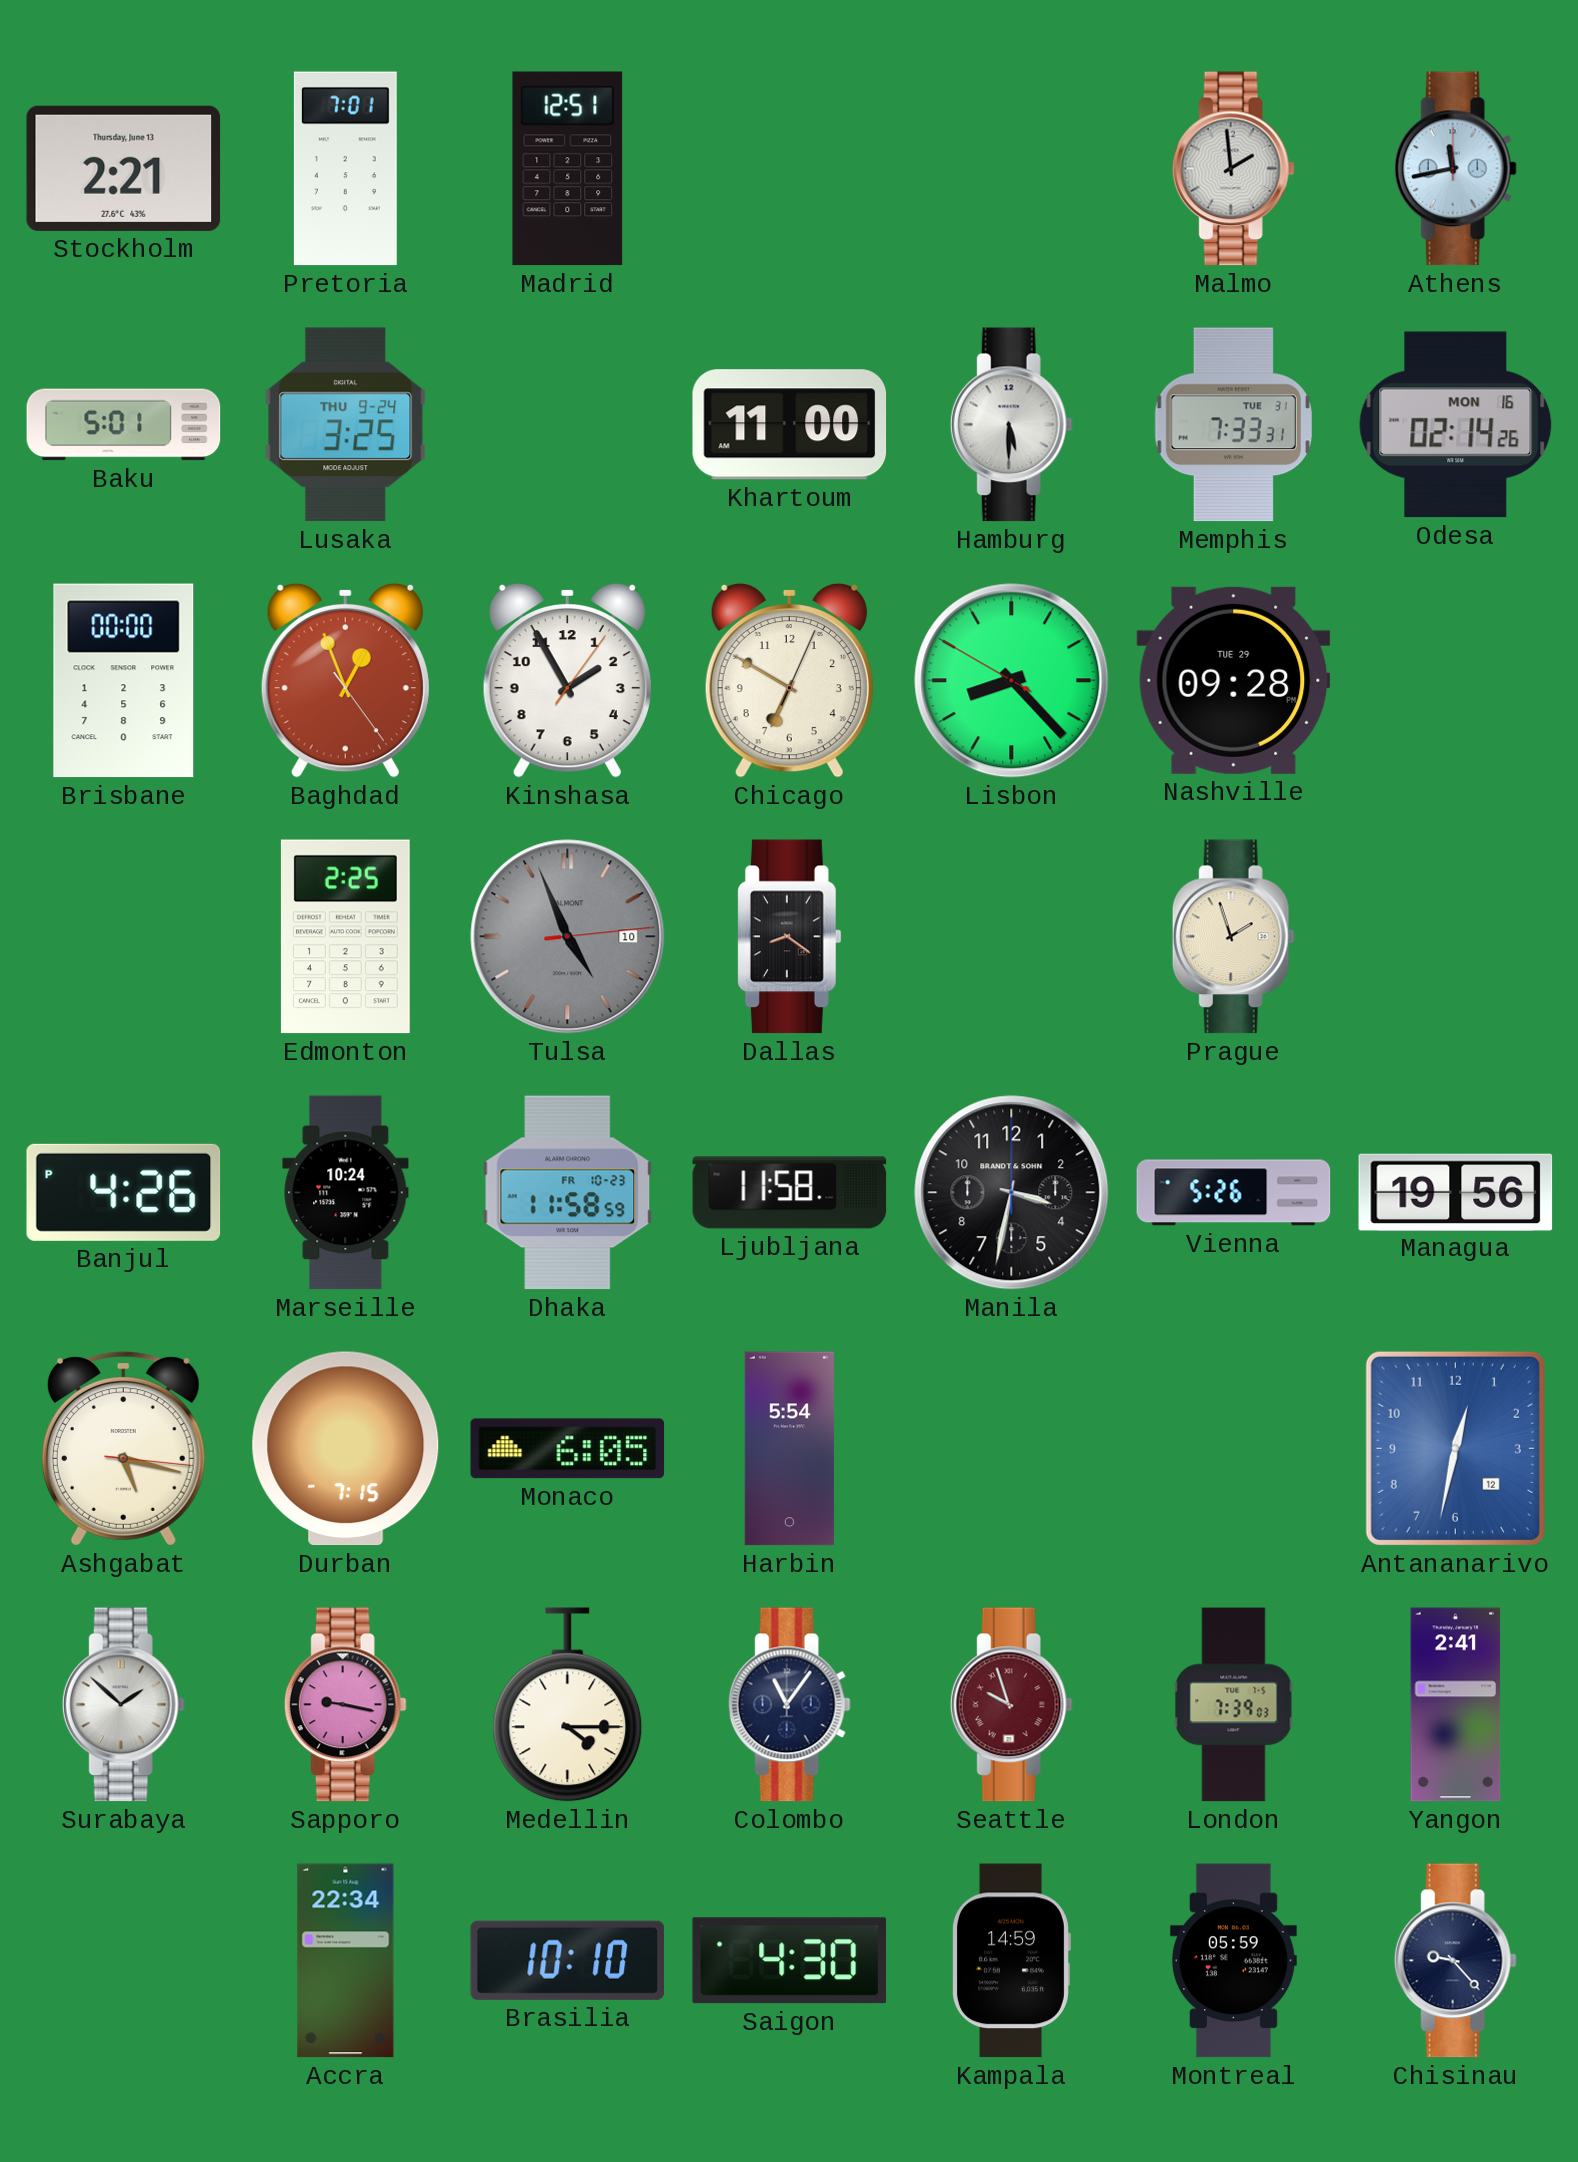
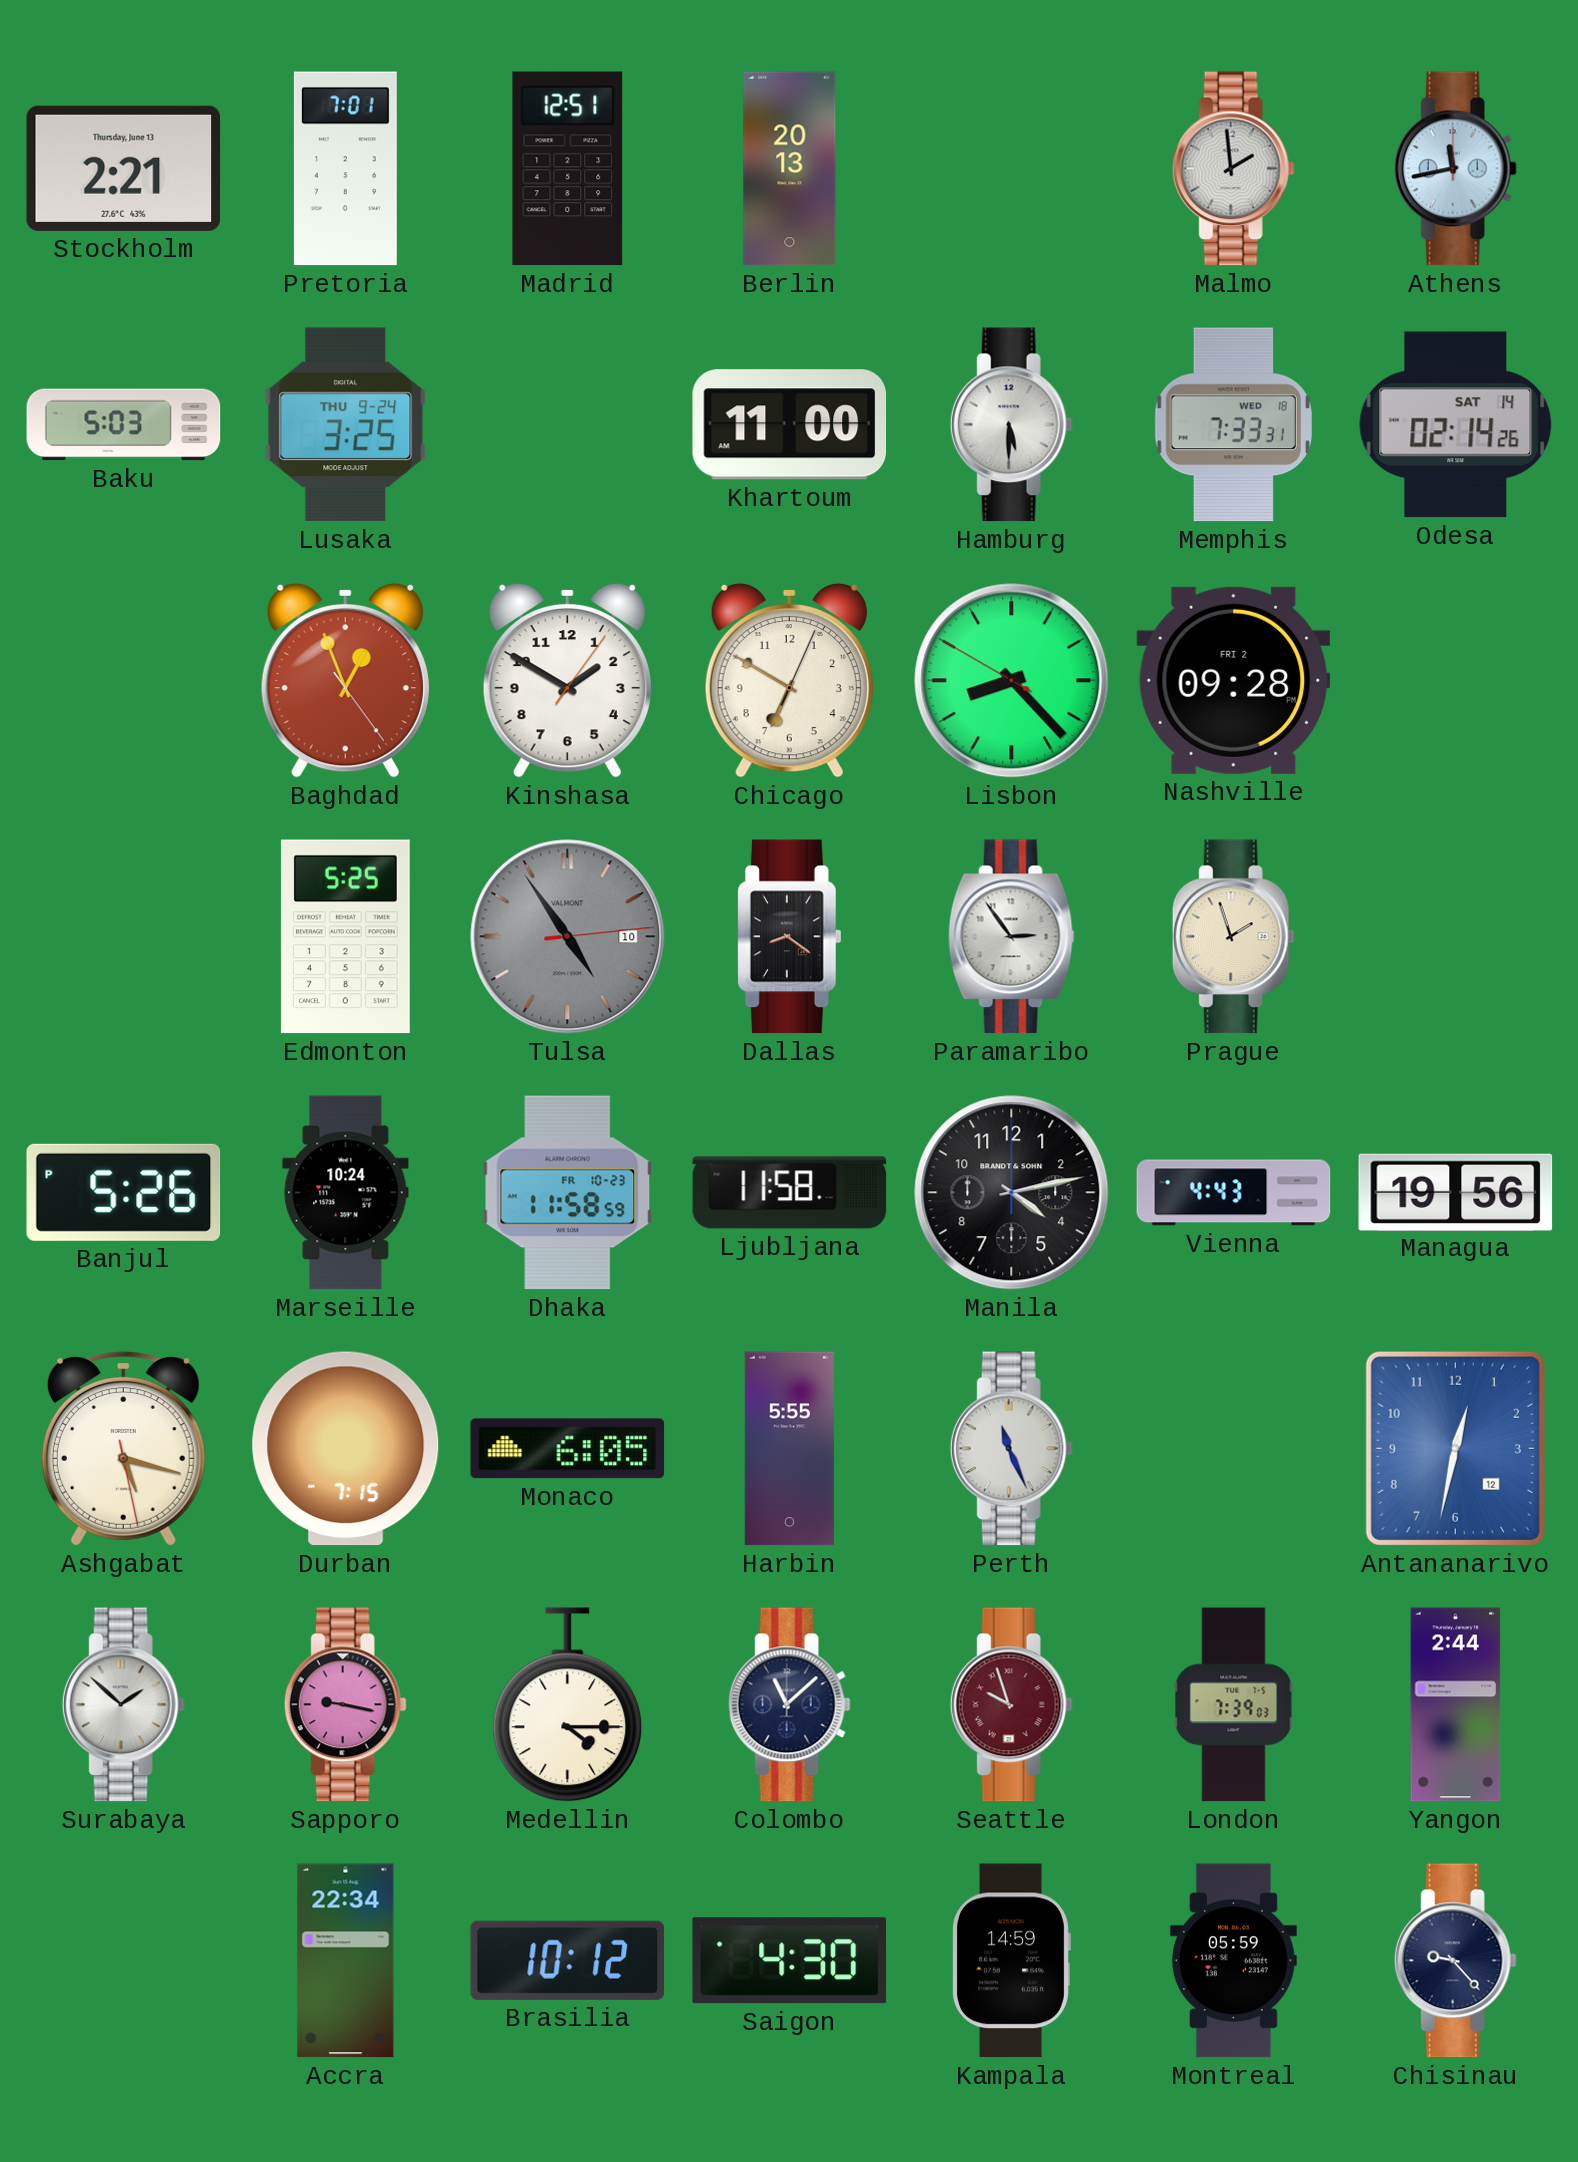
Berlin: none -> 20:13 (790, 169)
Baku: 5:01 -> 5:03 (124, 425)
Memphis date: TUE 31 -> WED 18 (1233, 425)
Odesa date: MON 16 -> SAT 14 (1456, 425)
Brisbane: 00:00 -> none (124, 681)
Kinshasa: 1:55 -> 1:50 (567, 680)
Nashville date: TUE 29 -> FRI 2 (1234, 680)
Edmonton: 2:25 -> 5:25 (345, 937)
Tulsa: 4:56 -> 4:54 (568, 937)
Paramaribo: none -> 2:54 (1011, 937)
Banjul: 4:26 -> 5:26 (124, 1192)
Manila: 3:32 -> 4:13 (1012, 1193)
Vienna: 5:26 -> 4:43 (1234, 1193)
Ashgabat: 5:17:16 -> 5:17:28 (123, 1449)
Harbin: 5:54 -> 5:55 (789, 1449)
Perth: none -> 11:26 (1011, 1449)
Colombo: 11:06 -> 11:08 (789, 1705)
Yangon: 2:41 -> 2:44 (1456, 1705)
Brasilia: 10:10 -> 10:12 (568, 1960)
